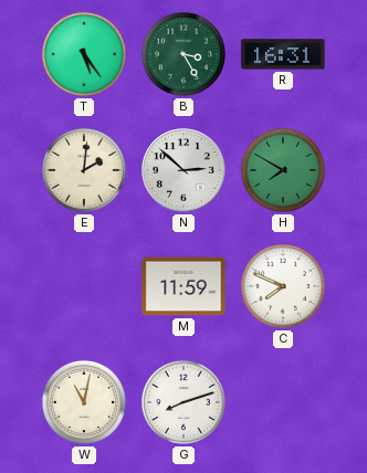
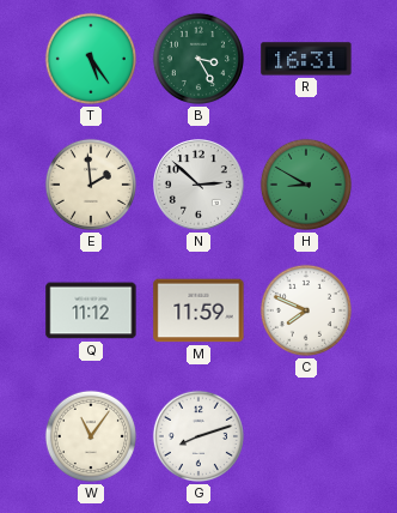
E: 2:01 -> 1:59 (91, 185)
H: 7:50 -> 8:50 (306, 185)
Q: none -> 11:12 (91, 310)
W: 11:02 -> 11:06 (91, 436)
